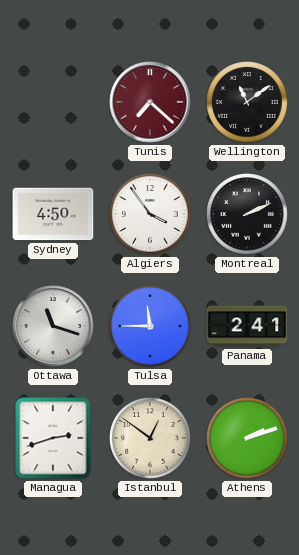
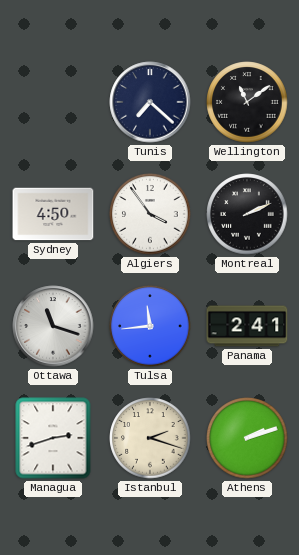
Tunis dial: burgundy -> navy (150, 102)
Tulsa: 11:45 -> 11:44 (150, 326)
Istanbul: 12:51 -> 2:18 (150, 438)
